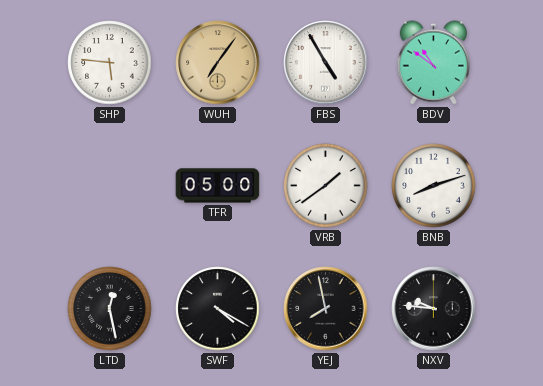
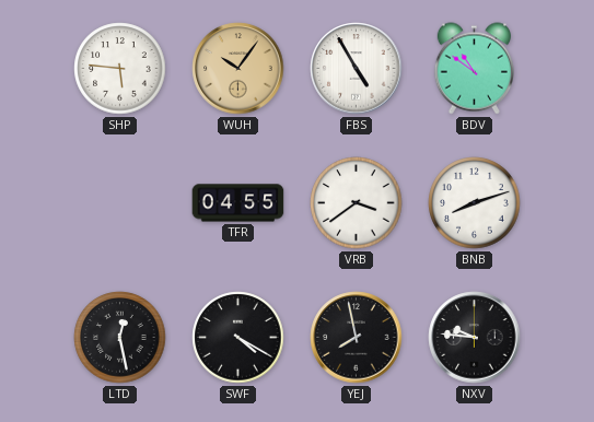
WUH: 7:06 -> 10:06 (238, 69)
TFR: 05:00 -> 04:55 (238, 203)
VRB: 1:39 -> 3:39 (357, 203)
